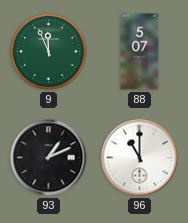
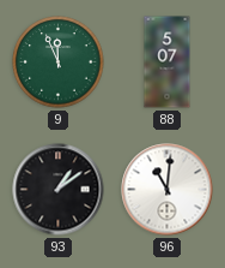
93: 1:11 -> 1:09 (59, 190)
96: 11:00 -> 11:01 (168, 190)
